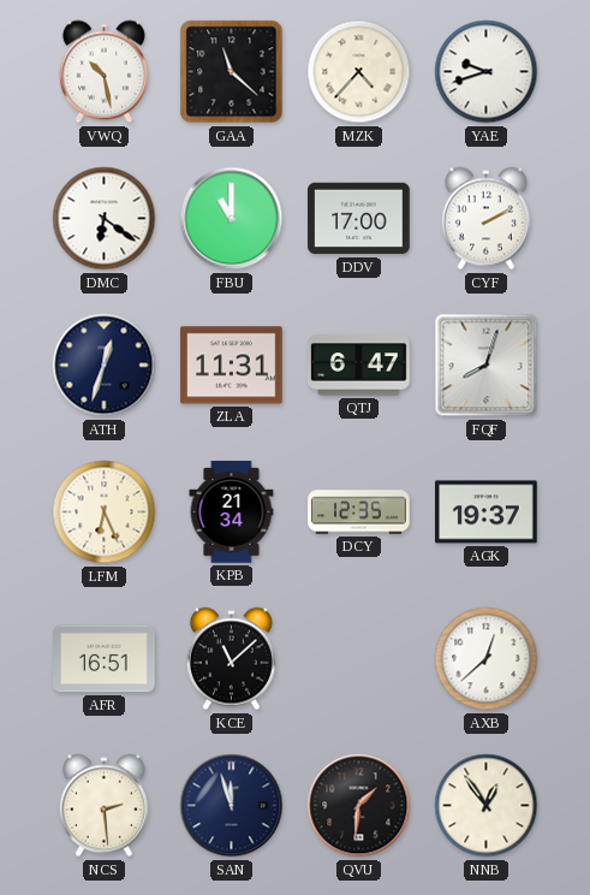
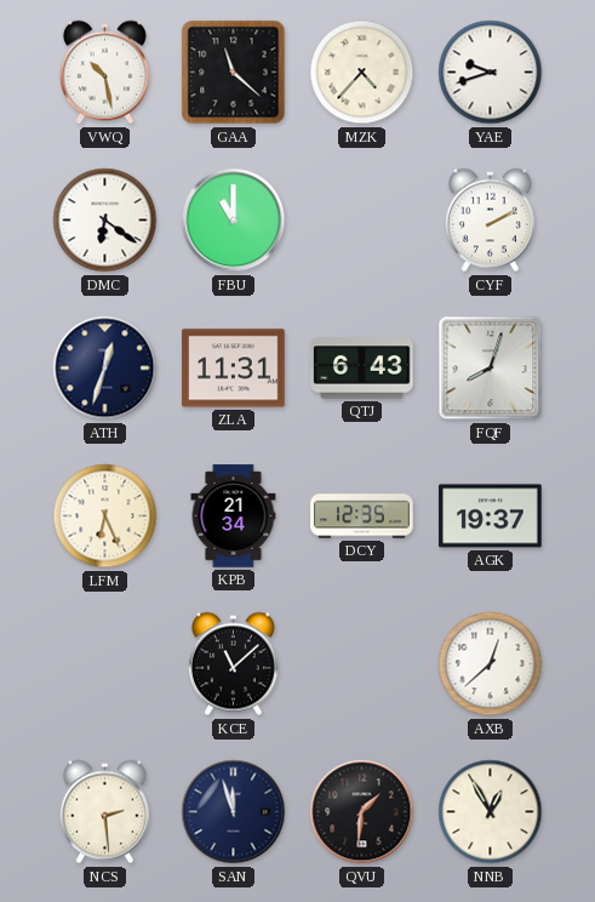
DDV: 17:00 -> none (359, 219)
QTJ: 6:47 -> 6:43 (362, 369)
AFR: 16:51 -> none (105, 659)
NNB: 12:54 -> 12:55 (491, 812)
